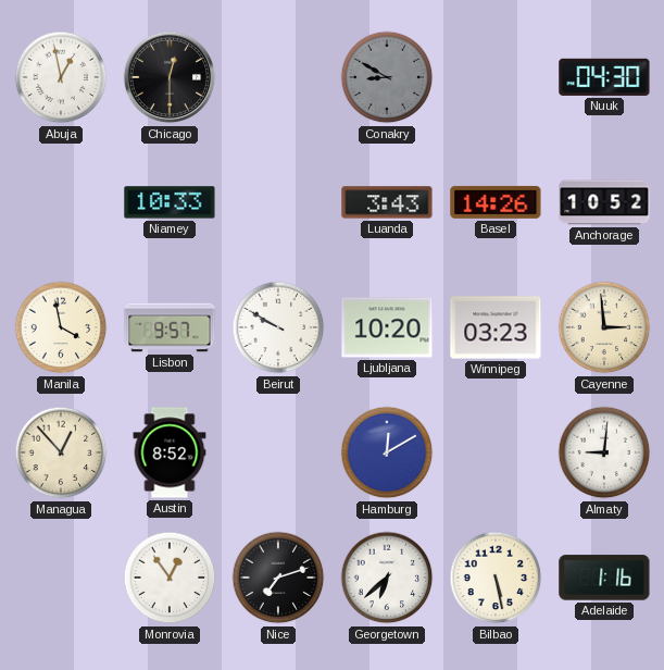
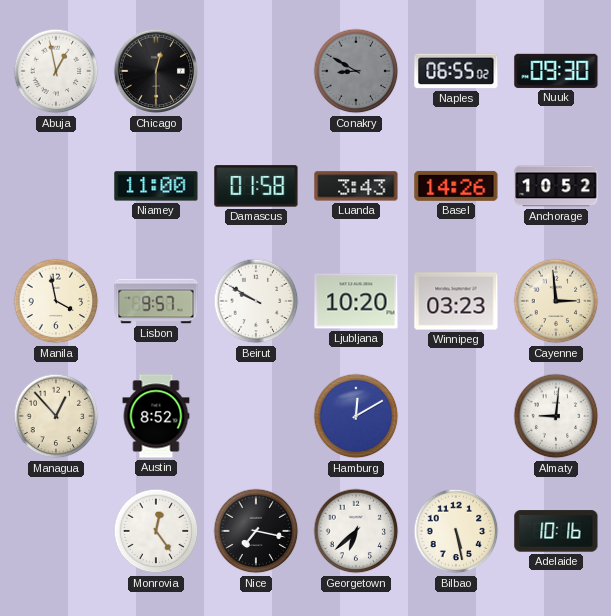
Naples: none -> 06:55 (456, 71)
Nuuk: 04:30 -> 09:30 (556, 71)
Niamey: 10:33 -> 11:00 (156, 186)
Damascus: none -> 01:58 (256, 186)
Monrovia: 12:54 -> 12:24 (156, 531)
Nice: 7:12 -> 7:17 (256, 531)
Adelaide: 1:16 -> 10:16 (556, 531)
